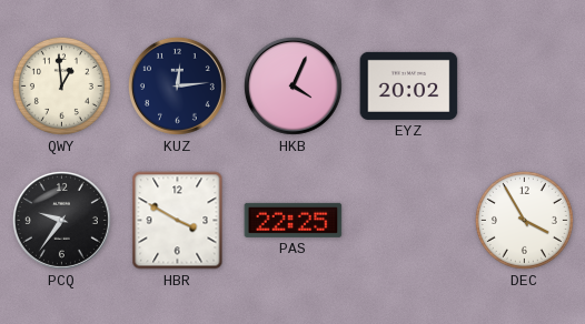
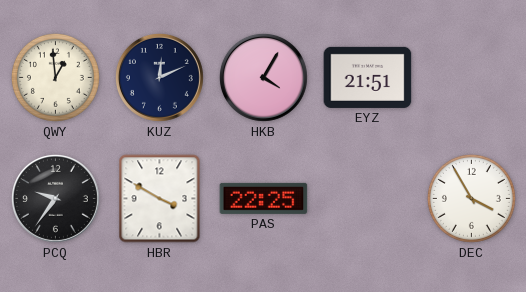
KUZ: 12:14 -> 12:11 (159, 77)
HKB: 4:04 -> 4:05 (263, 77)
EYZ: 20:02 -> 21:51 (368, 77)
